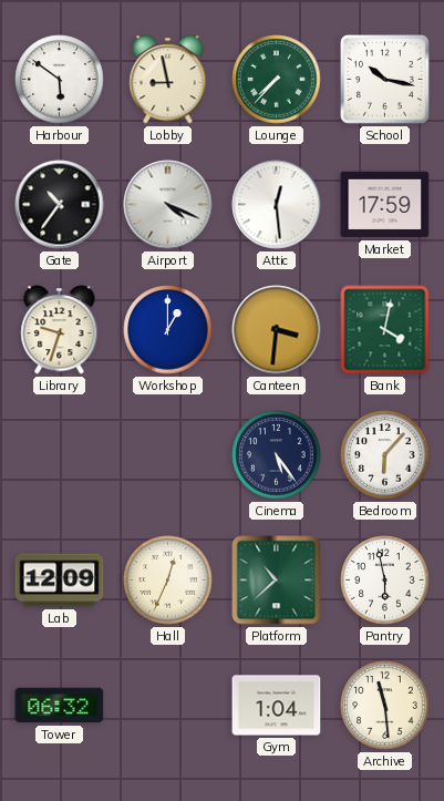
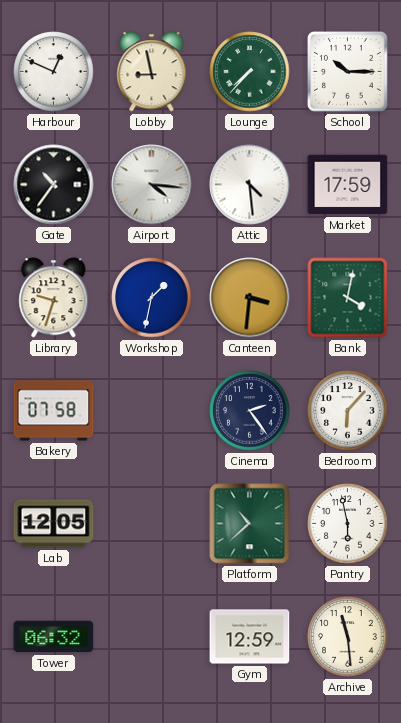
Harbour: 5:51 -> 12:49 (54, 72)
School: 10:17 -> 10:15 (348, 72)
Airport: 4:19 -> 4:16 (152, 185)
Attic: 12:29 -> 4:29 (250, 185)
Workshop: 1:00 -> 1:32 (152, 298)
Bakery: none -> 07:58 (54, 411)
Cinema: 5:24 -> 2:24 (250, 411)
Lab: 12:09 -> 12:05 (54, 524)
Hall: 12:34 -> none (168, 581)
Gym: 1:04 -> 12:59 (250, 637)
